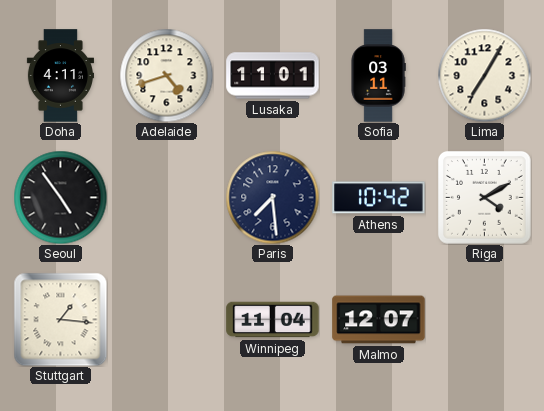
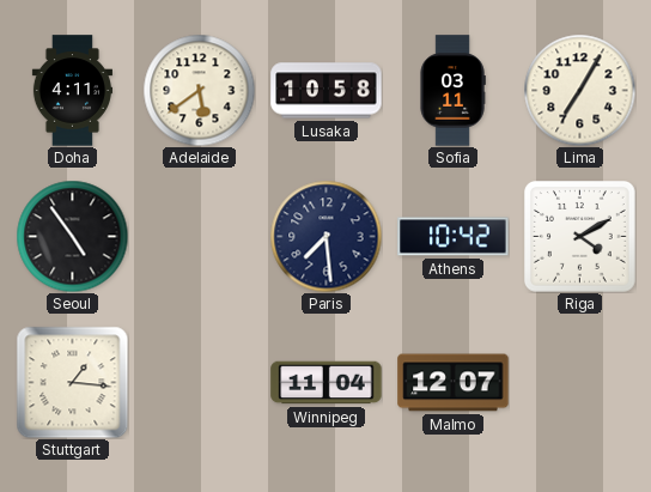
Adelaide: 4:42 -> 5:39 (199, 90)
Lusaka: 11:01 -> 10:58 (327, 91)
